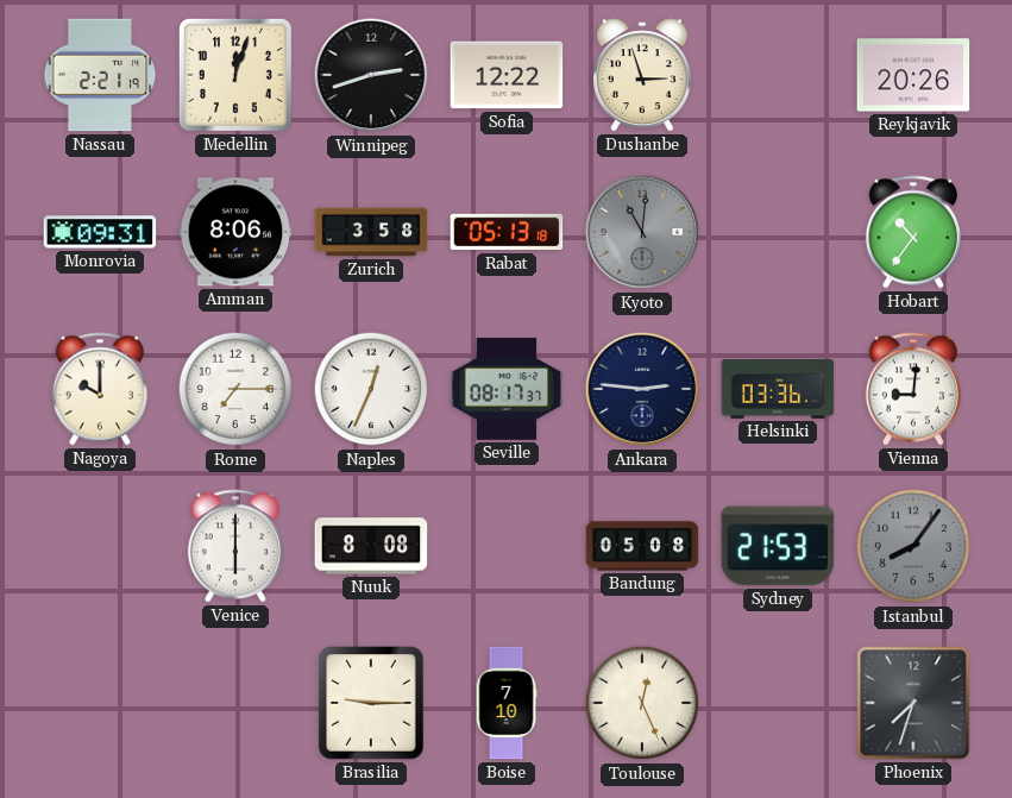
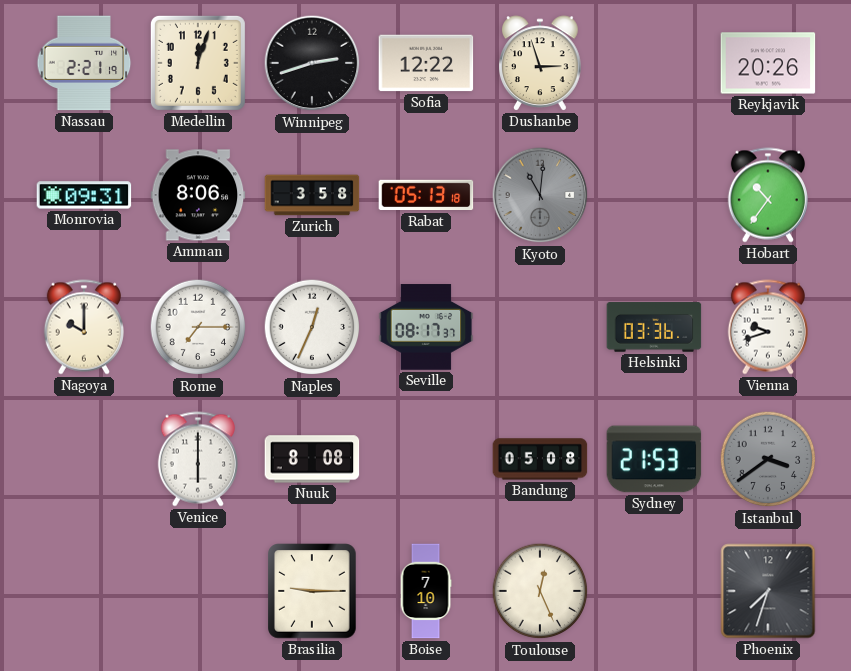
Ankara: 2:46 -> none (642, 389)
Vienna: 9:01 -> 9:42 (768, 327)
Istanbul: 8:06 -> 3:39 (768, 459)
